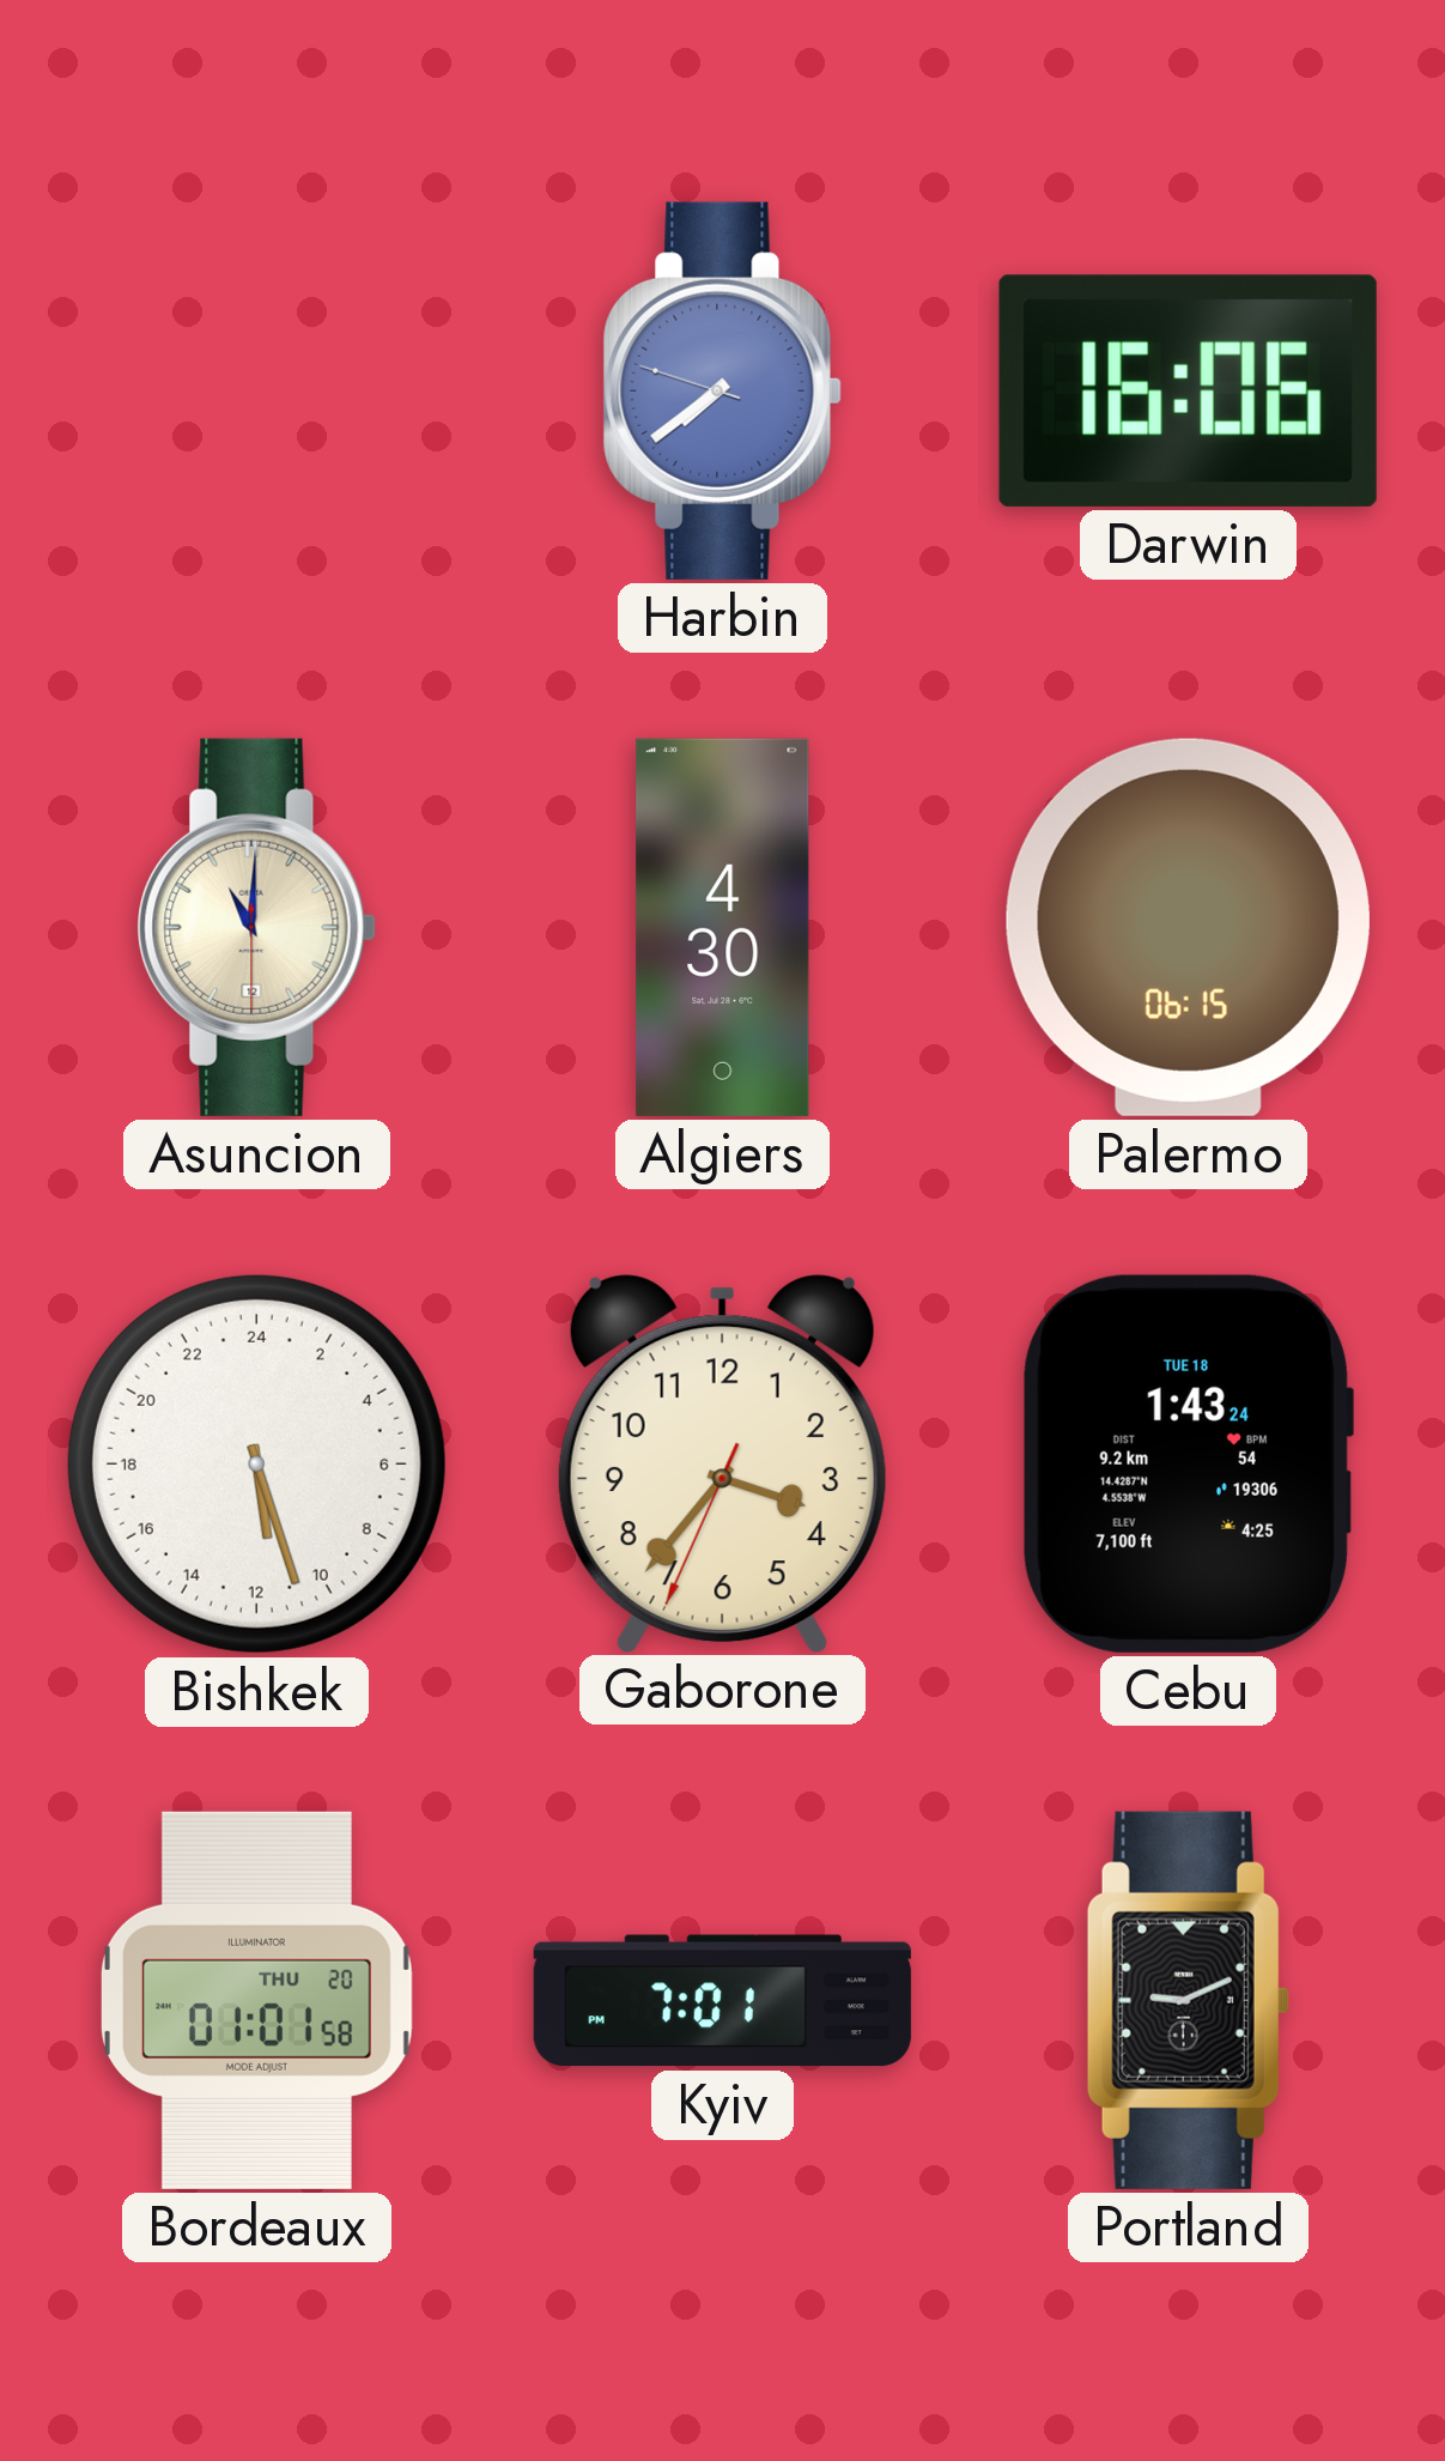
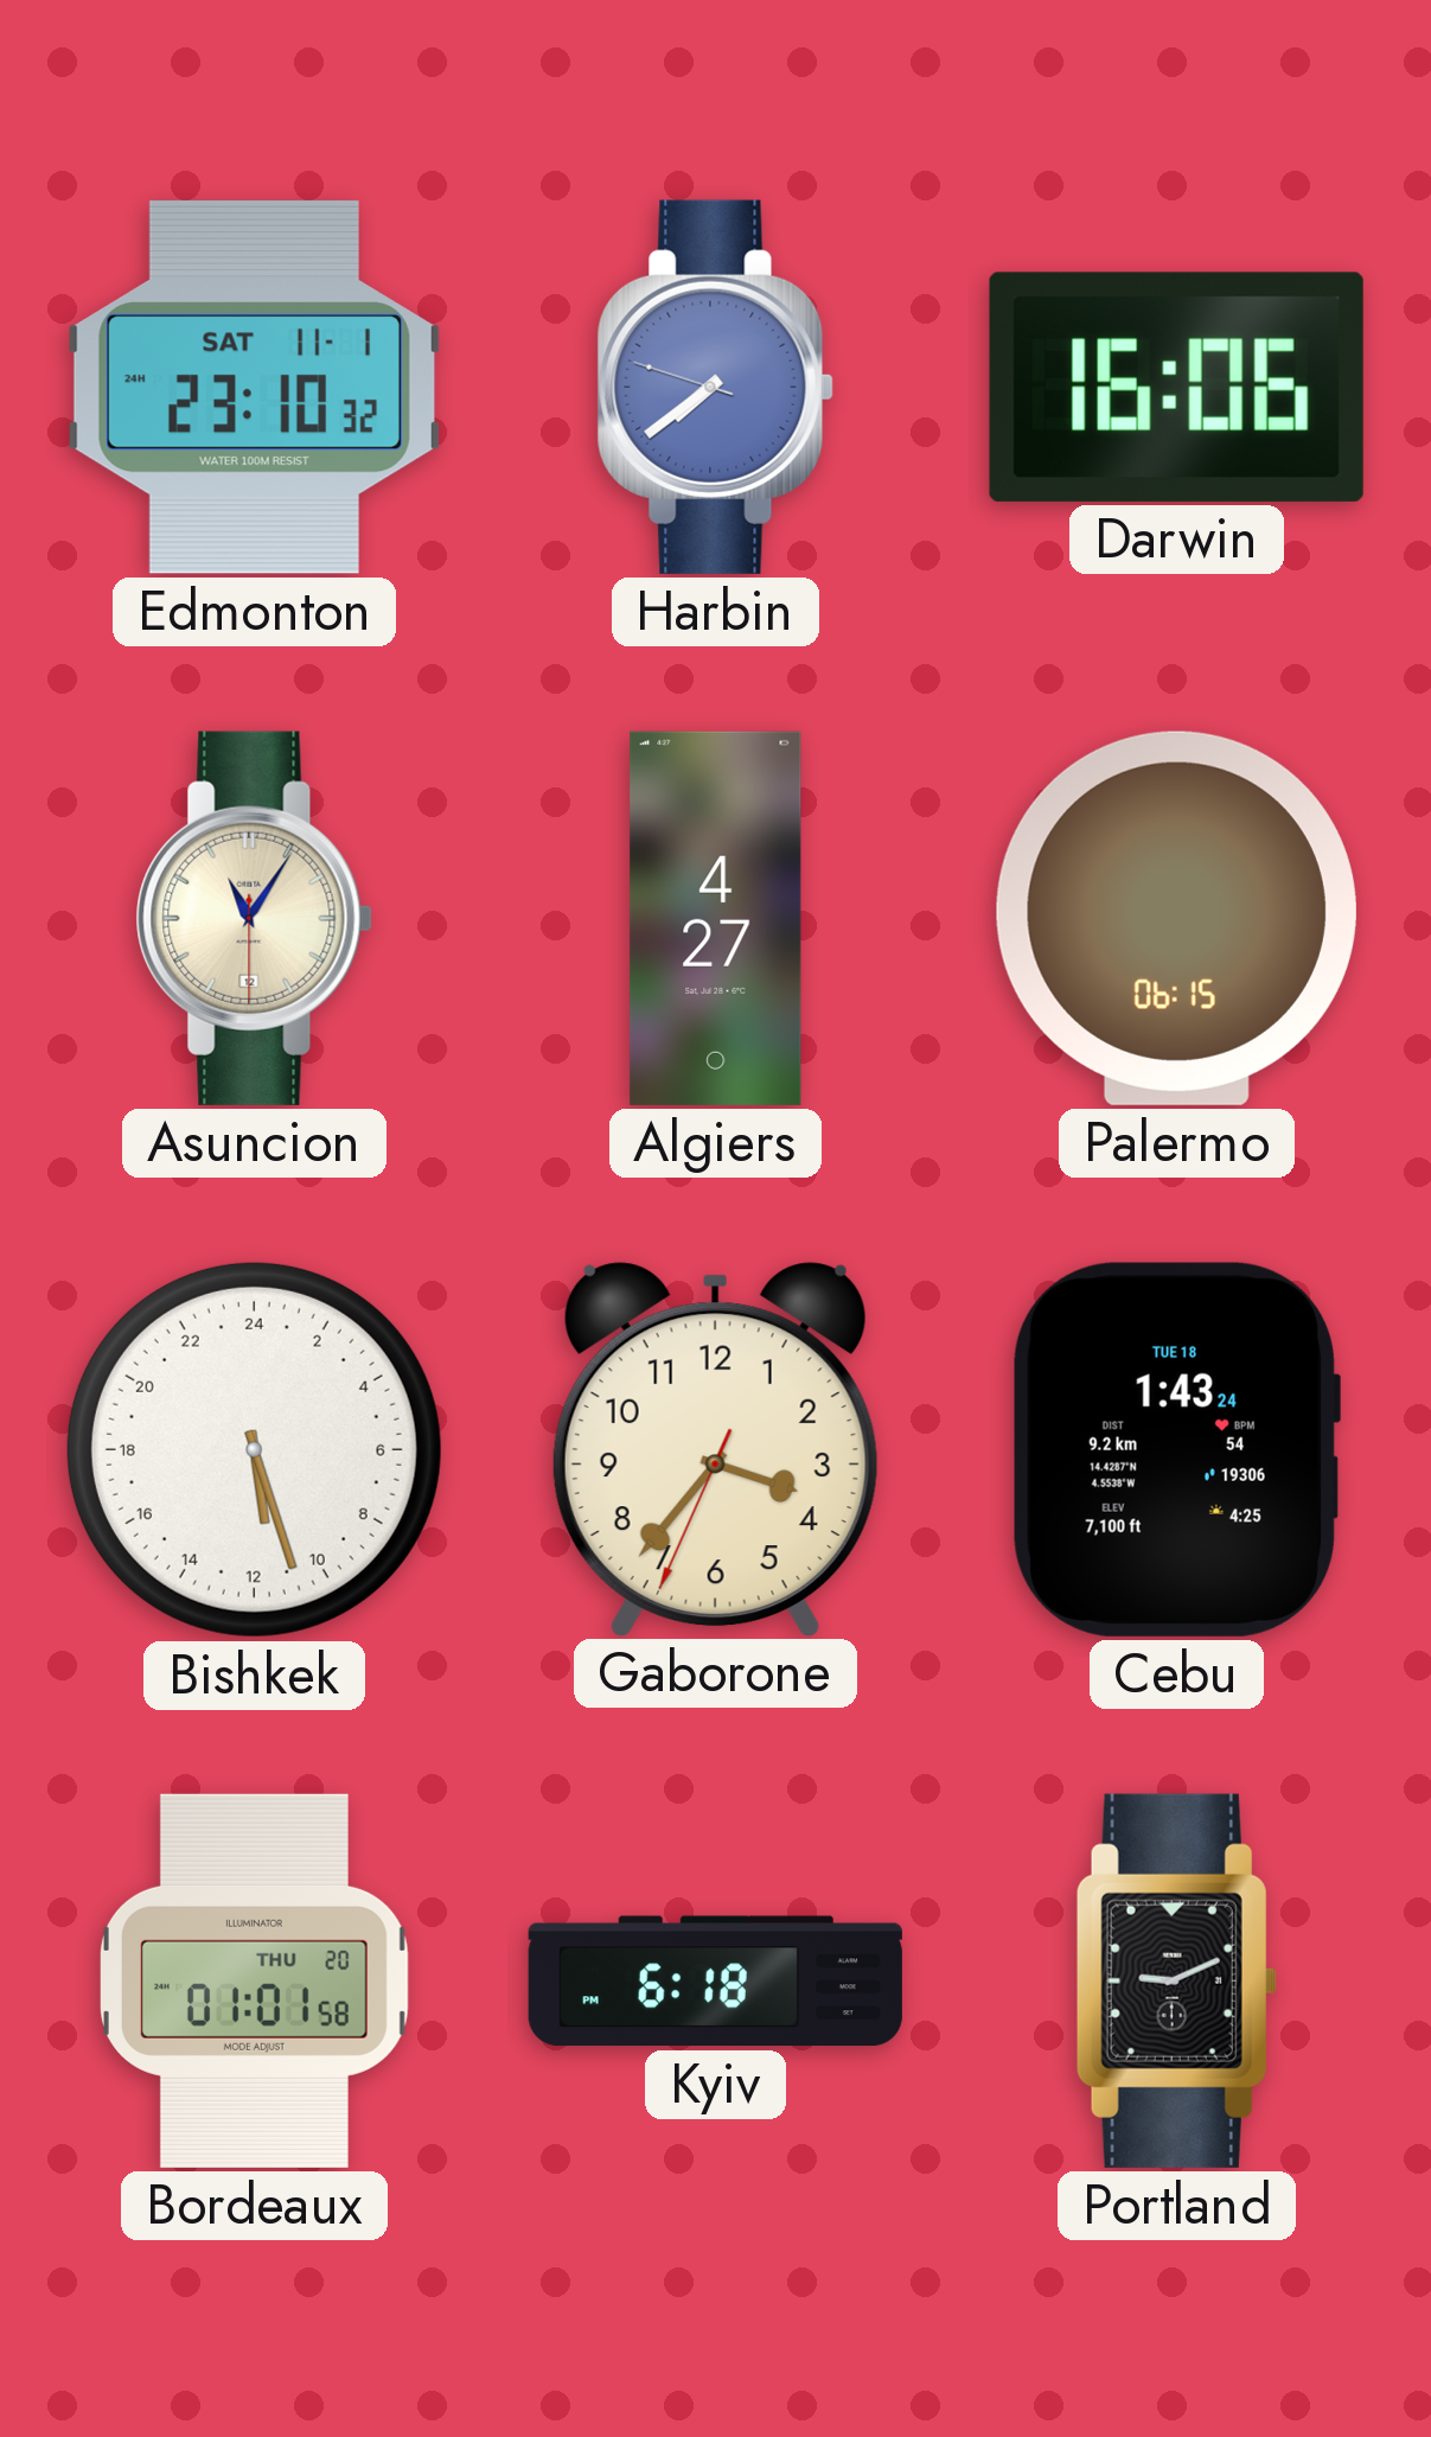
Edmonton: none -> 23:10 (254, 387)
Asuncion: 11:00 -> 11:05 (254, 918)
Algiers: 4:30 -> 4:27 (716, 918)
Kyiv: 7:01 -> 6:18 (715, 1982)
